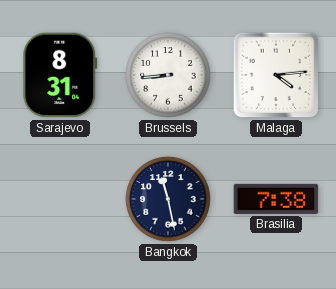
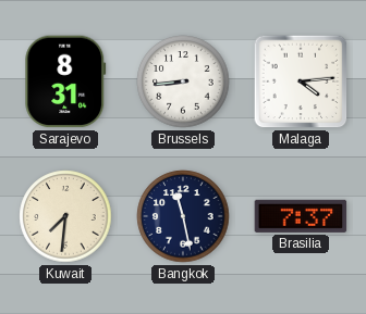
Kuwait: none -> 7:31 (65, 216)
Brasilia: 7:38 -> 7:37 (301, 216)
